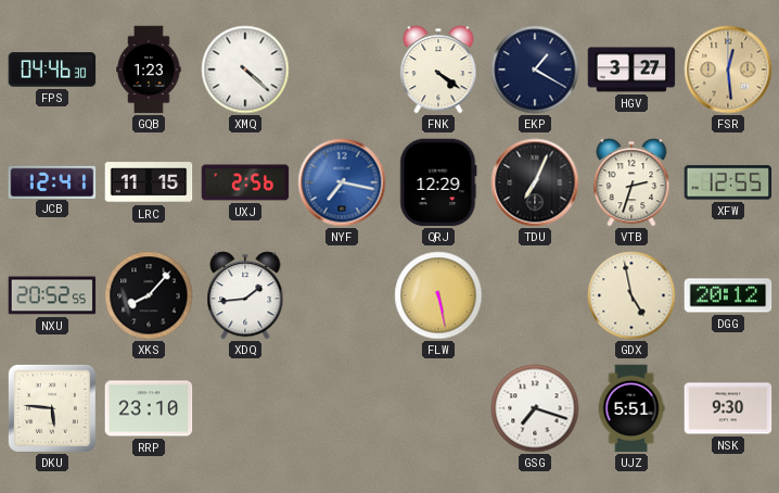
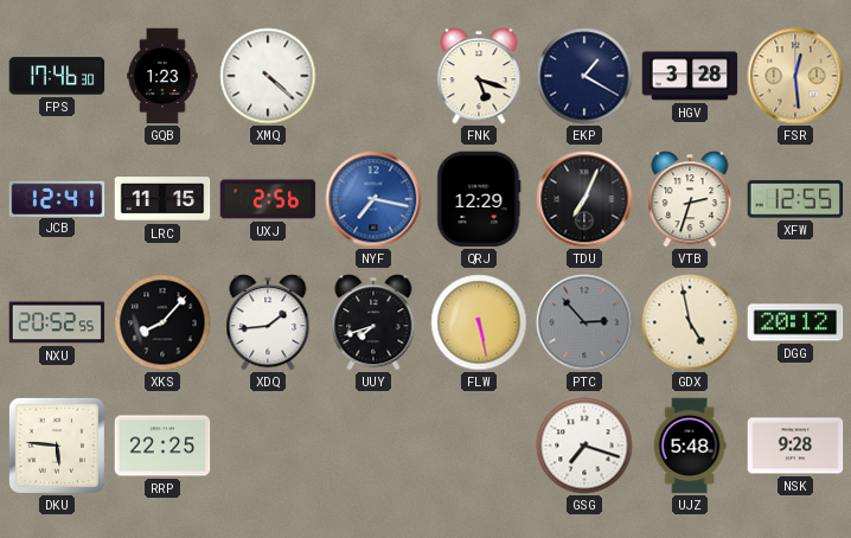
FPS: 04:46 -> 17:46 (57, 76)
FNK: 4:21 -> 5:18 (479, 76)
HGV: 3:27 -> 3:28 (690, 76)
UUY: none -> 7:42 (373, 322)
PTC: none -> 2:53 (584, 322)
RRP: 23:10 -> 22:25 (162, 446)
UJZ: 5:51 -> 5:48 (690, 446)
NSK: 9:30 -> 9:28 (795, 446)
